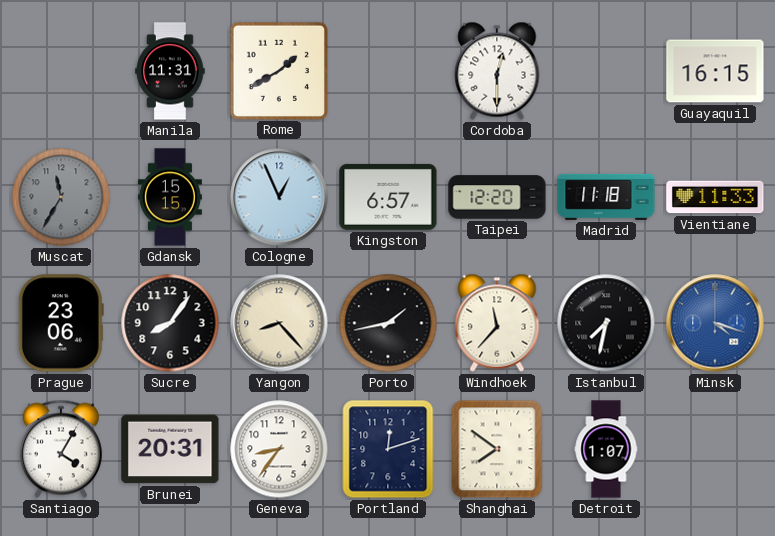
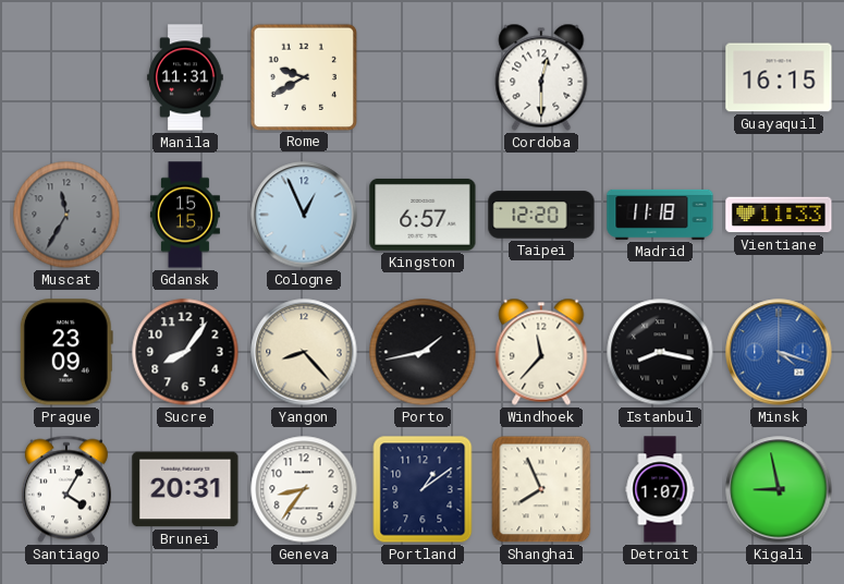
Rome: 1:40 -> 9:40 (303, 76)
Prague: 23:06 -> 23:09 (66, 352)
Istanbul: 7:32 -> 8:17 (660, 352)
Portland: 12:12 -> 1:09 (423, 489)
Shanghai: 7:51 -> 7:56 (541, 489)
Kigali: none -> 8:58 (779, 489)
